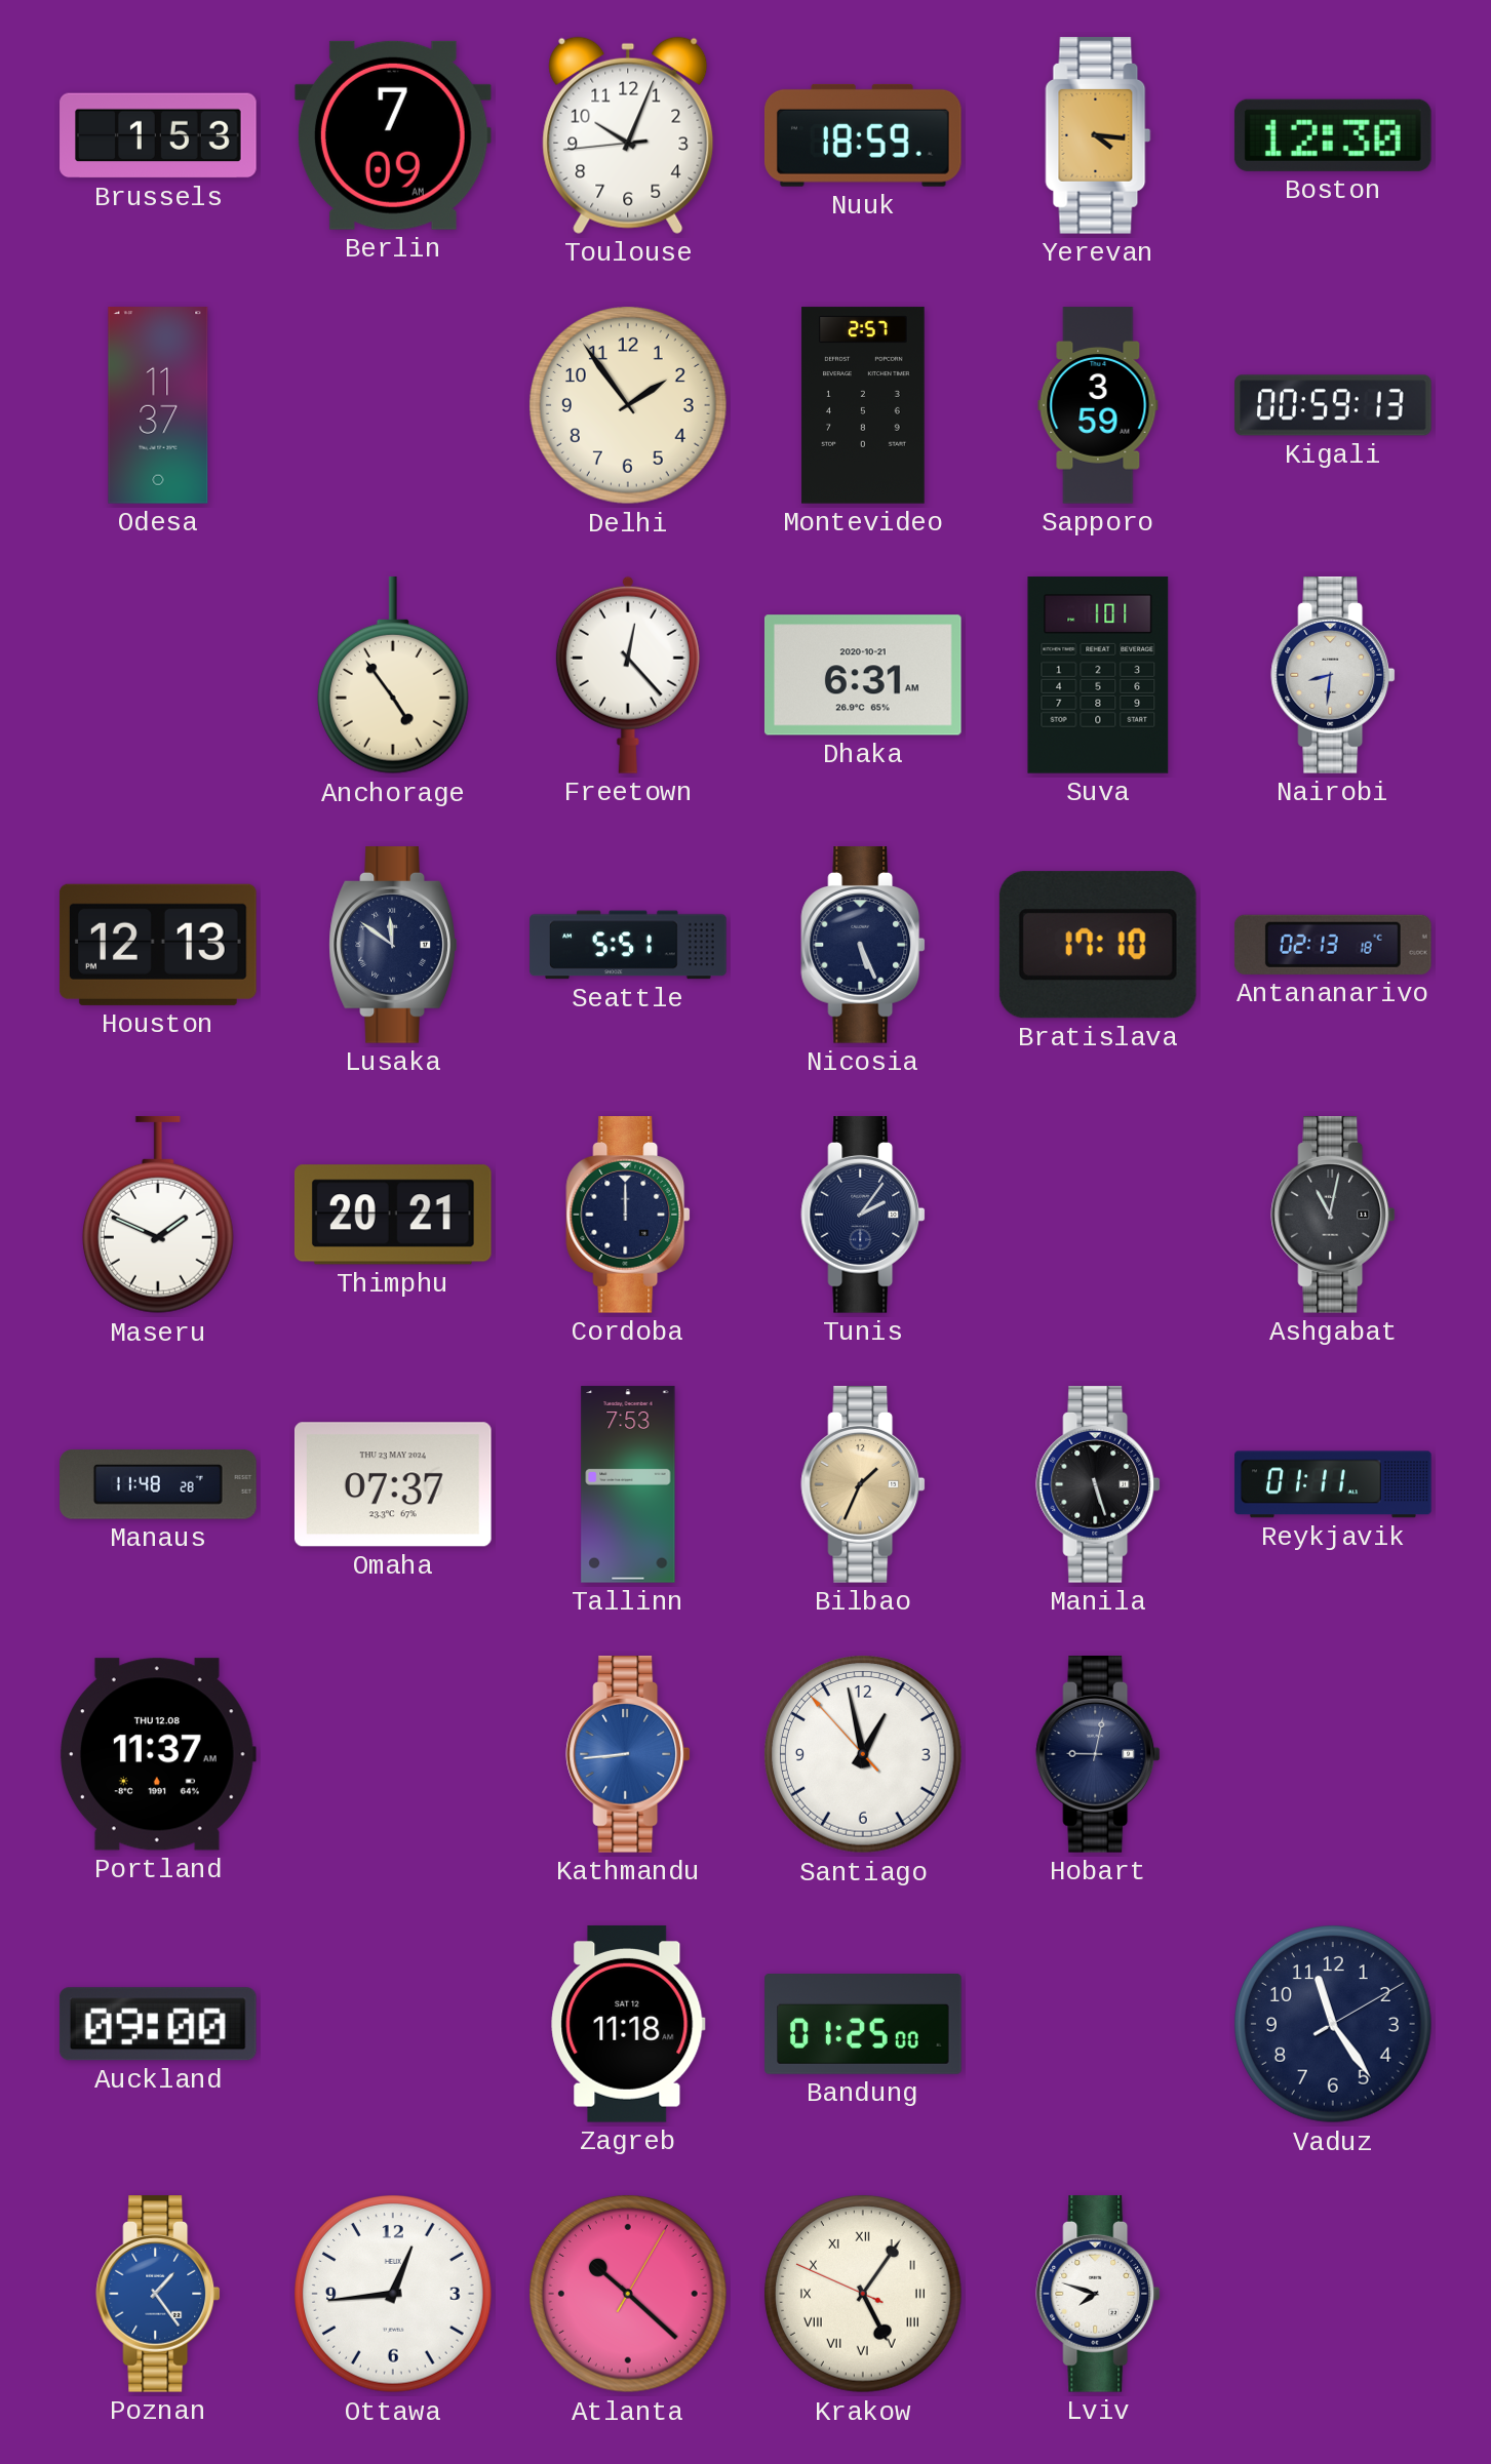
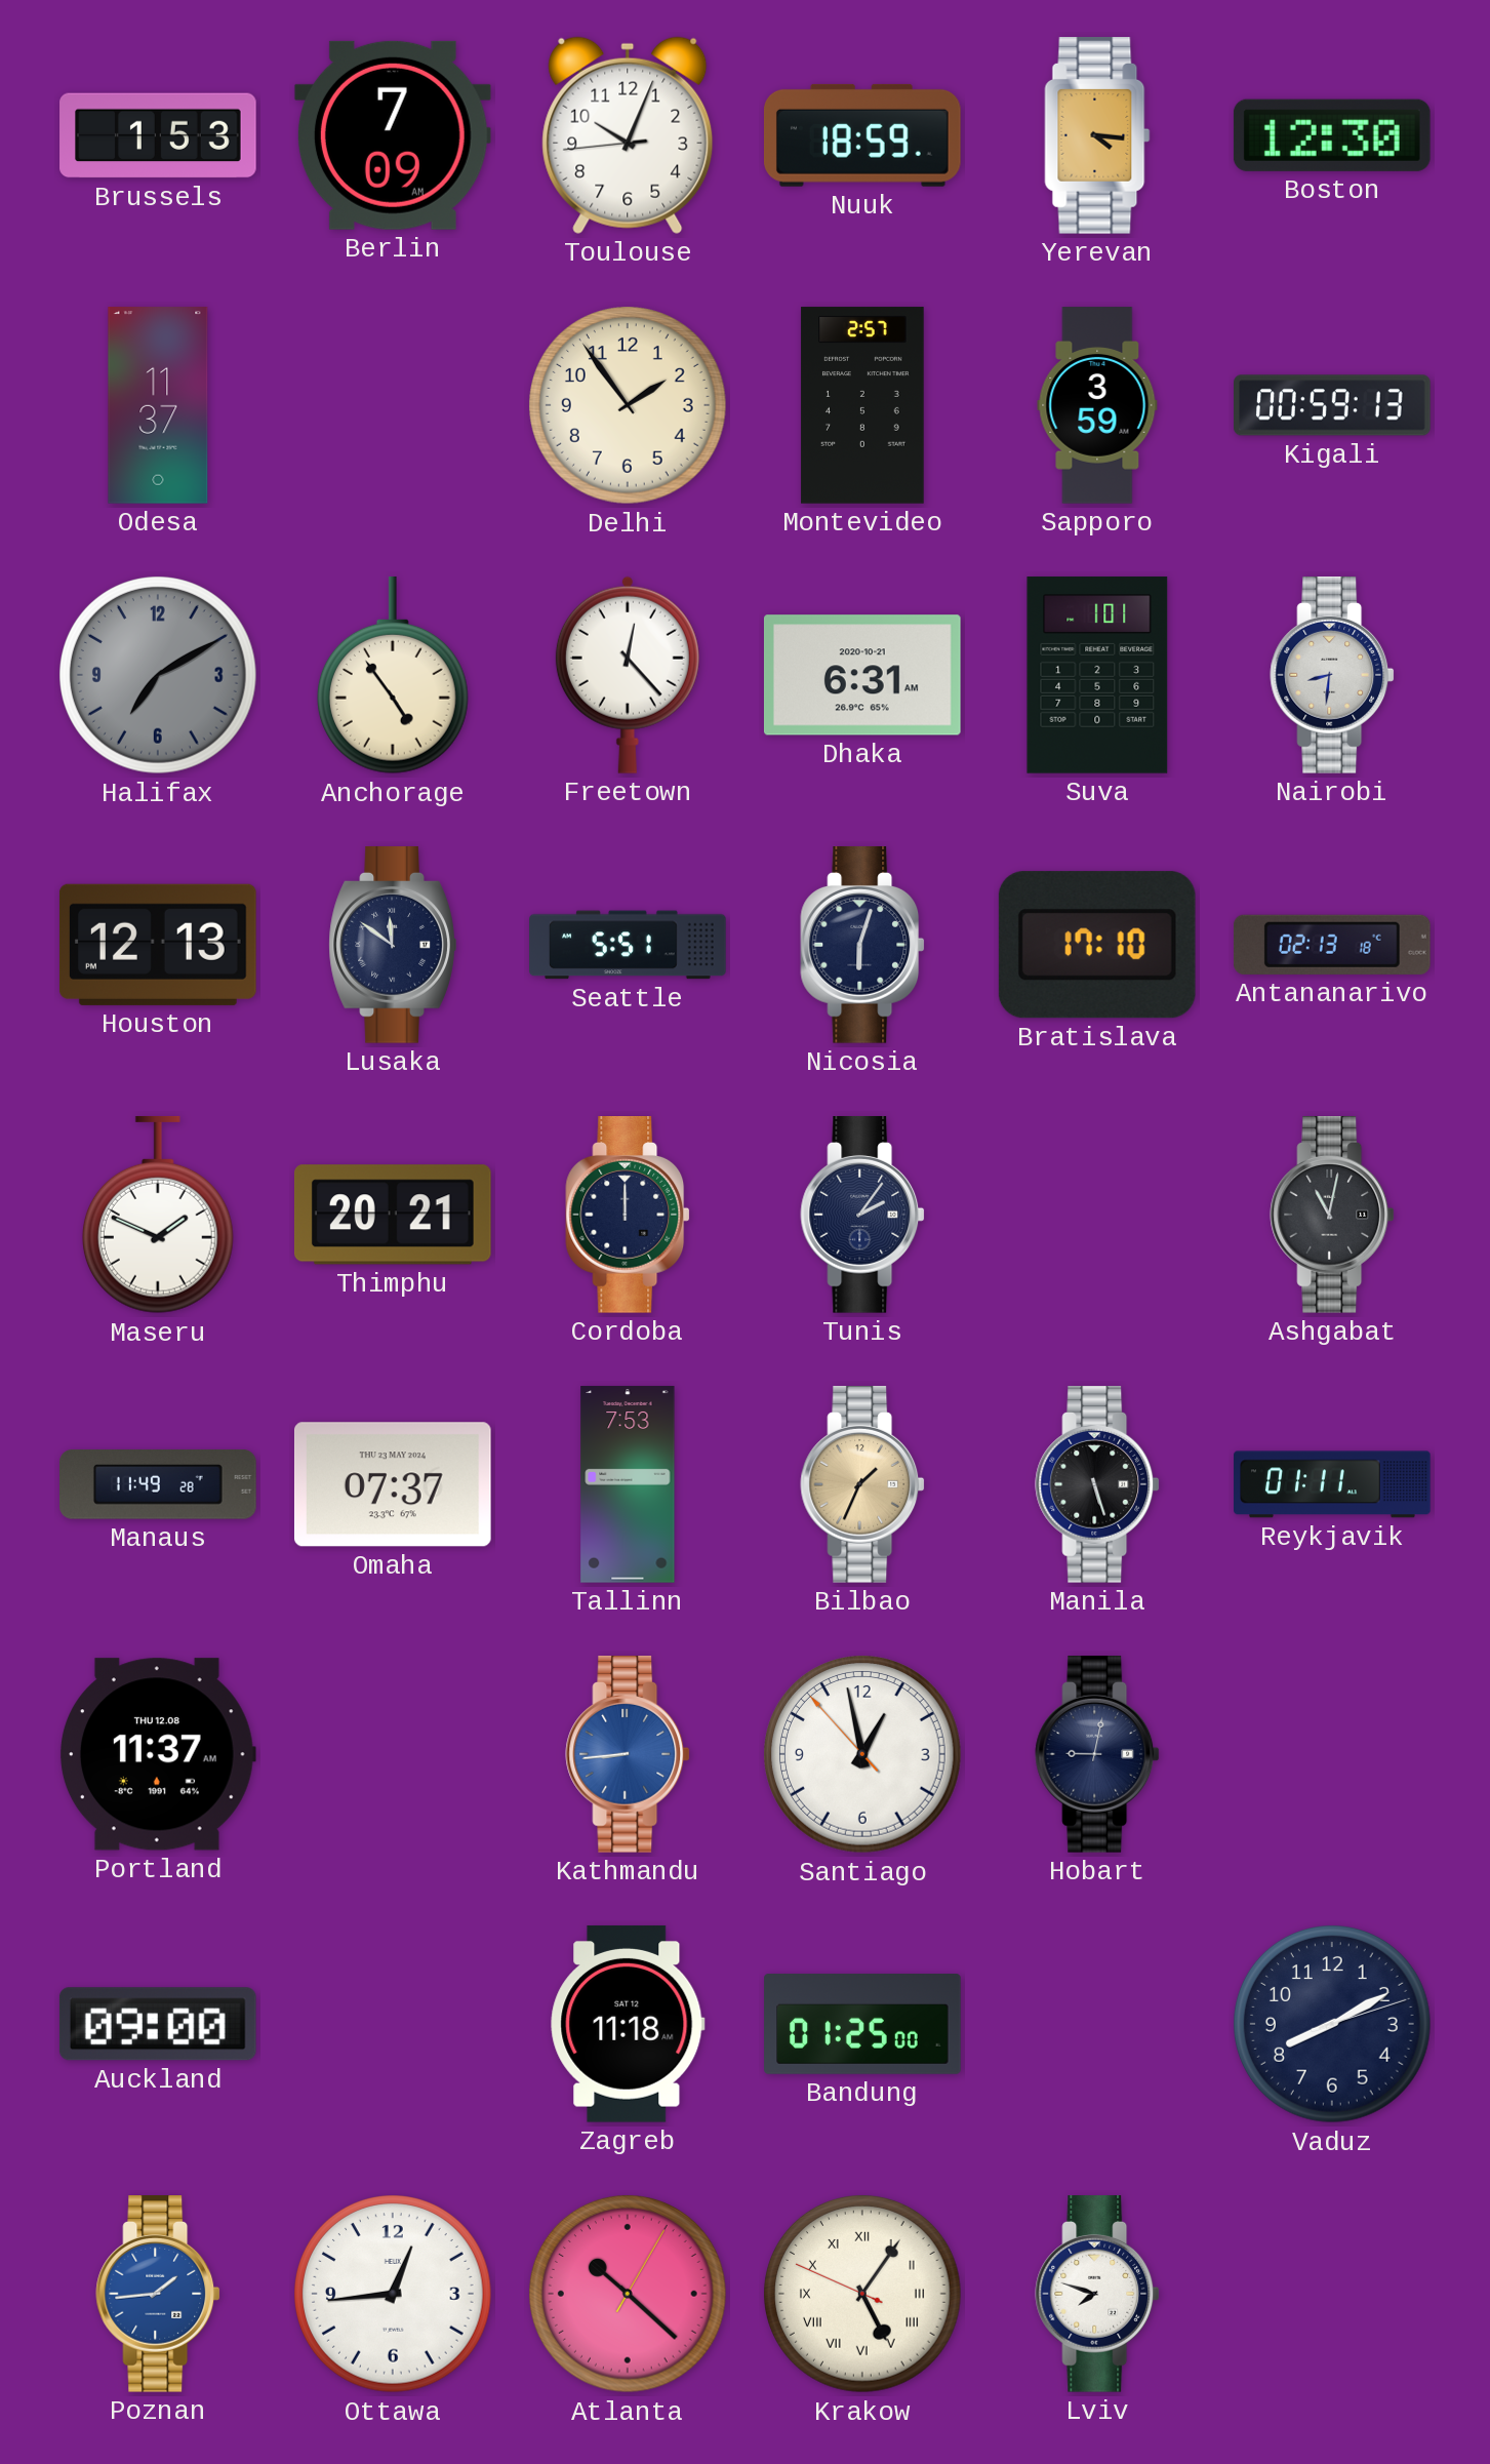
Halifax: none -> 7:10 (159, 676)
Nicosia: 5:26 -> 6:03 (862, 946)
Manaus: 11:48 -> 11:49 (158, 1484)
Vaduz: 11:24 -> 8:10 (1333, 2025)
Poznan: 1:24 -> 1:44 (158, 2295)
